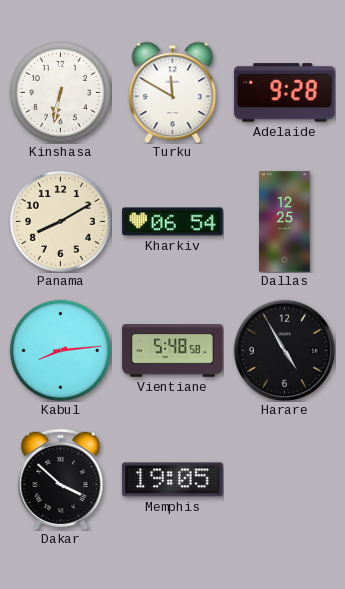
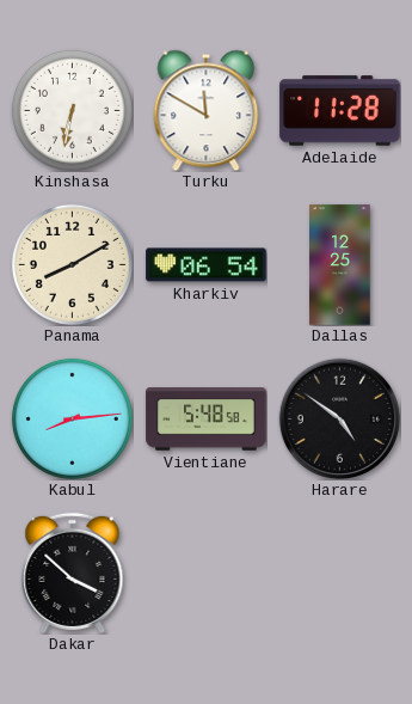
Adelaide: 9:28 -> 11:28 (340, 111)
Harare: 4:55 -> 4:51 (339, 418)
Memphis: 19:05 -> none (173, 480)
